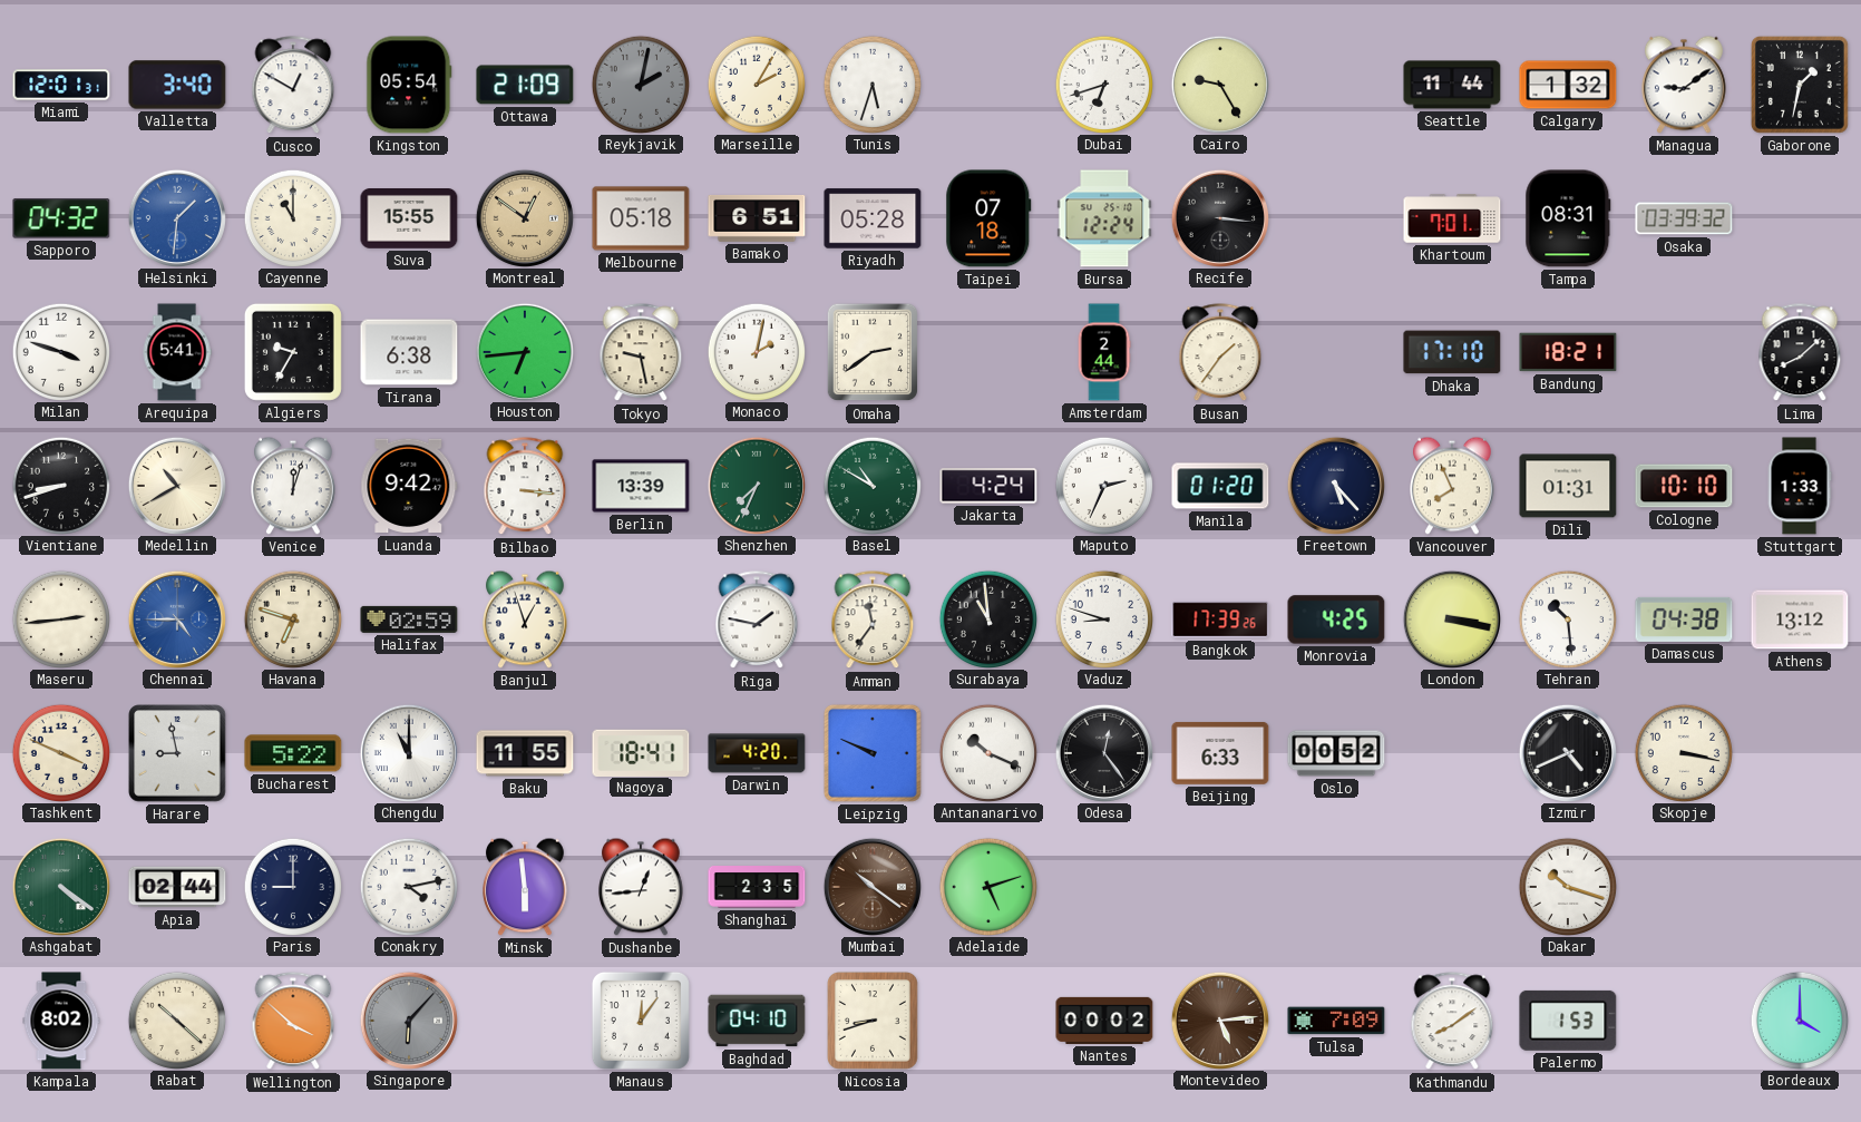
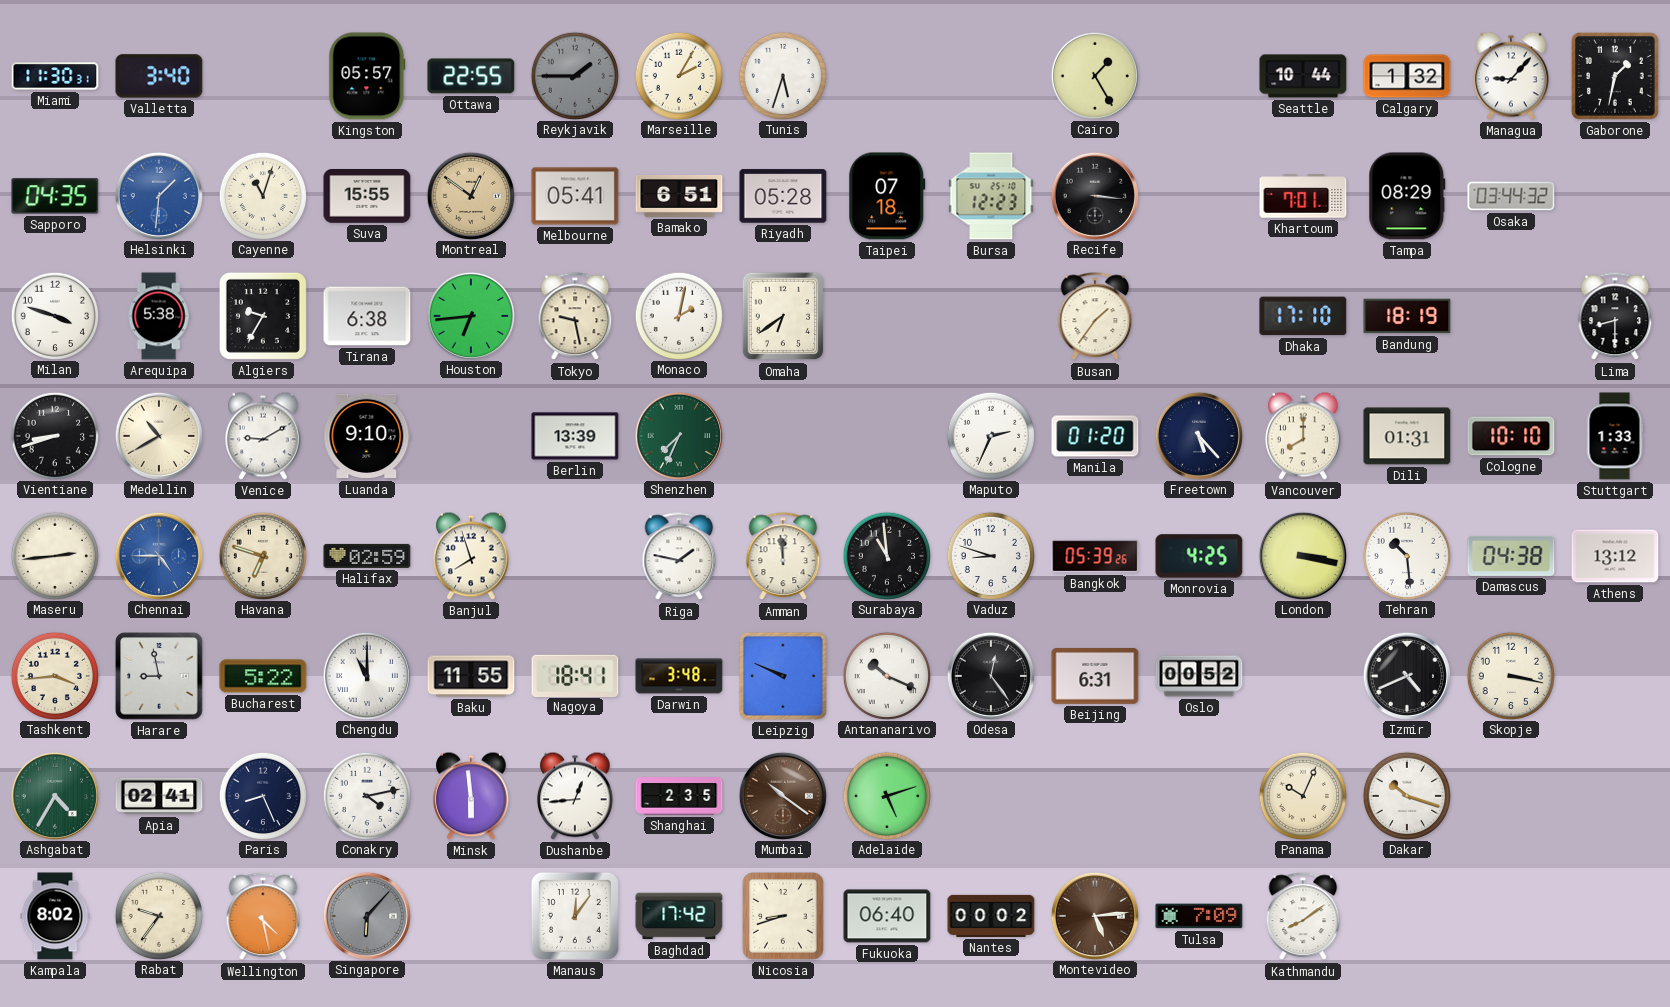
Miami: 12:01 -> 11:30 (55, 76)
Cusco: 12:50 -> none (293, 86)
Kingston: 05:54 -> 05:57 (367, 76)
Ottawa: 21:09 -> 22:55 (471, 76)
Reykjavik: 2:02 -> 1:45 (574, 75)
Dubai: 6:42 -> none (1103, 84)
Cairo: 9:25 -> 1:25 (1094, 75)
Seattle: 11:44 -> 10:44 (1303, 76)
Managua: 9:09 -> 9:07 (1512, 76)
Sapporo: 04:32 -> 04:35 (55, 196)
Cayenne: 11:00 -> 11:03 (262, 195)
Melbourne: 05:18 -> 05:41 (575, 196)
Bursa: 12:24 -> 12:23 (991, 196)
Tampa: 08:31 -> 08:29 (1407, 196)
Osaka: 03:39 -> 03:44 (1511, 196)
Arequipa: 5:41 -> 5:38 (159, 316)
Omaha: 2:39 -> 6:39 (783, 316)
Amsterdam: 2:44 -> none (1104, 352)
Bandung: 18:21 -> 18:19 (1407, 316)
Lima: 8:08 -> 8:30 (1615, 317)
Venice: 12:03 -> 9:10 (264, 436)
Luanda: 9:42 -> 9:10 (367, 436)
Bilbao: 3:16 -> none (525, 487)
Basel: 10:50 -> none (871, 485)
Jakarta: 4:24 -> none (988, 486)
Vancouver: 7:56 -> 8:00 (1304, 436)
Banjul: 12:57 -> 7:57 (472, 556)
Amman: 11:36 -> 11:59 (783, 557)
Bangkok: 17:39 -> 05:39 (1095, 556)
Tashkent: 3:49 -> 3:44 (54, 675)
Darwin: 4:20 -> 3:48 (679, 676)
Beijing: 6:33 -> 6:31 (1095, 676)
Ashgabat: 4:21 -> 4:35 (54, 795)
Apia: 02:44 -> 02:41 (159, 796)
Paris: 9:00 -> 8:26 (262, 795)
Panama: none -> 10:04 (1302, 795)
Rabat: 10:22 -> 9:36 (158, 915)
Wellington: 3:52 -> 4:28 (263, 917)
Baghdad: 04:10 -> 17:42 (679, 916)
Fukuoka: none -> 06:40 (887, 916)
Palermo: 1:53 -> none (1568, 1021)
Bordeaux: 4:00 -> none (1799, 1019)
